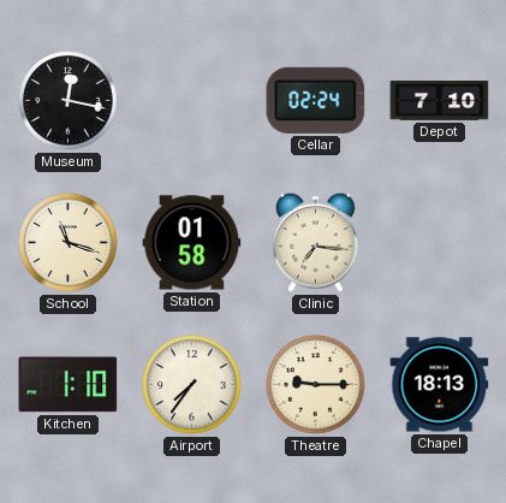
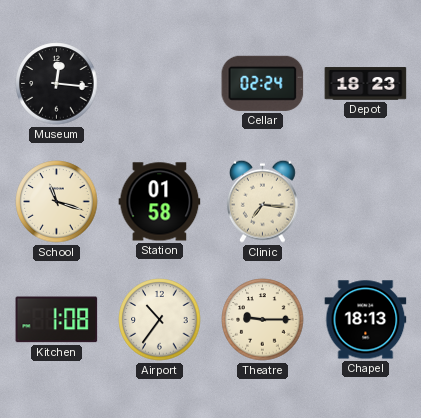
Museum: 12:17 -> 12:16 (57, 84)
Depot: 7:10 -> 18:23 (366, 84)
Kitchen: 1:10 -> 1:08 (57, 320)
Airport: 7:36 -> 10:36 (160, 320)
